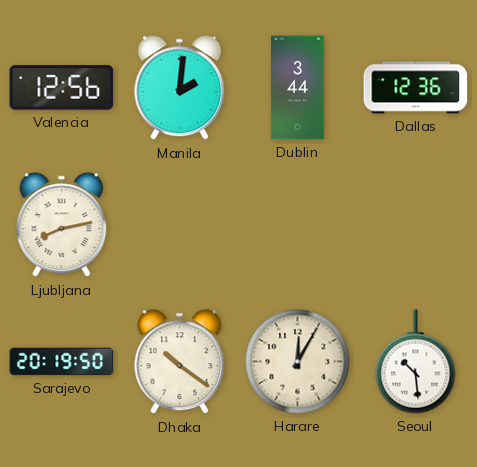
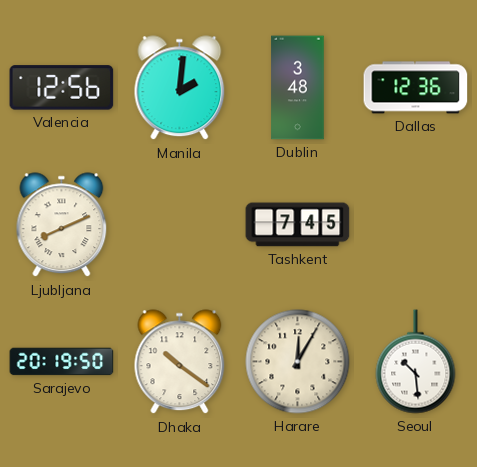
Dublin: 3:44 -> 3:48 (298, 88)
Ljubljana: 8:13 -> 8:11 (62, 225)
Tashkent: none -> 7:45 (298, 225)
